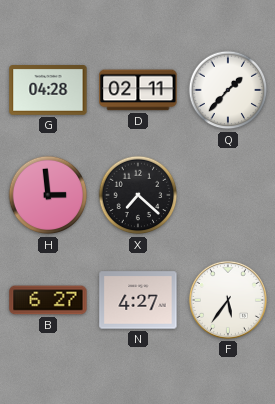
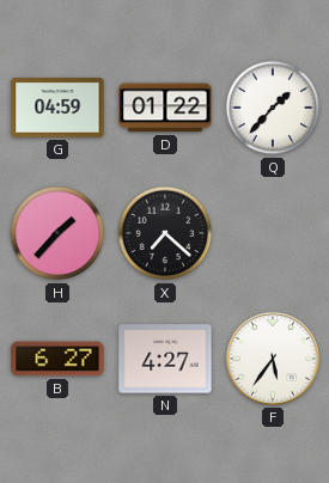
G: 04:28 -> 04:59 (57, 109)
D: 02:11 -> 01:22 (165, 108)
H: 2:59 -> 1:37 (57, 233)
